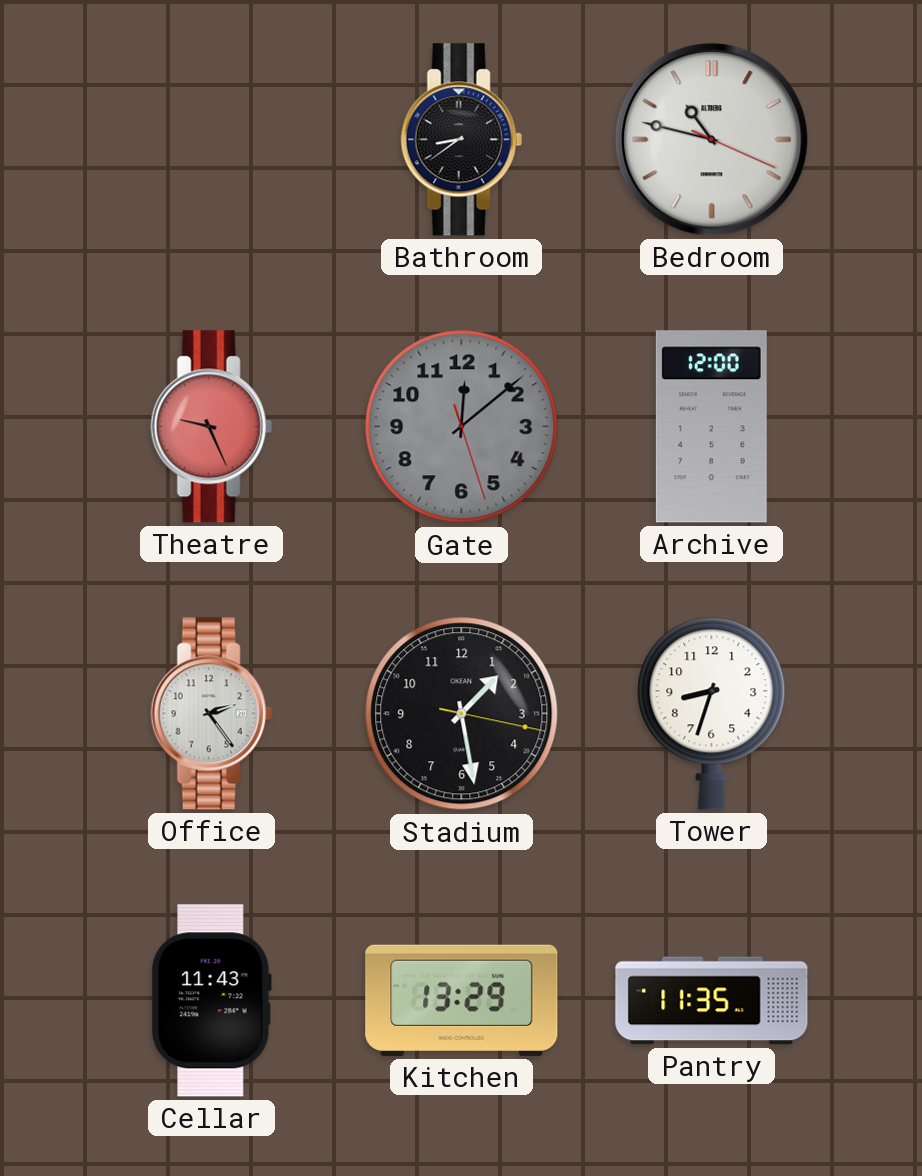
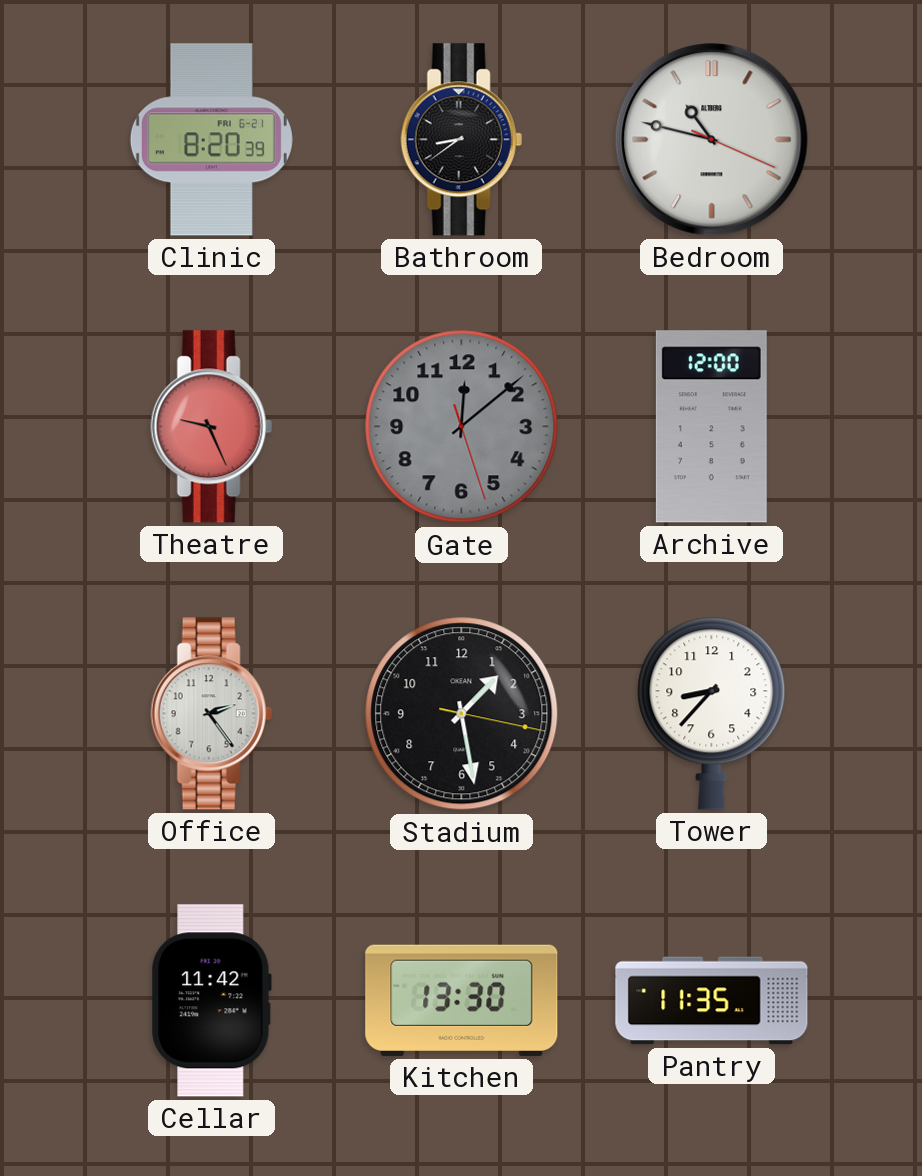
Clinic: none -> 8:20 (211, 140)
Tower: 8:33 -> 8:37 (712, 713)
Cellar: 11:43 -> 11:42 (211, 1001)
Kitchen: 13:29 -> 13:30 (462, 1000)
